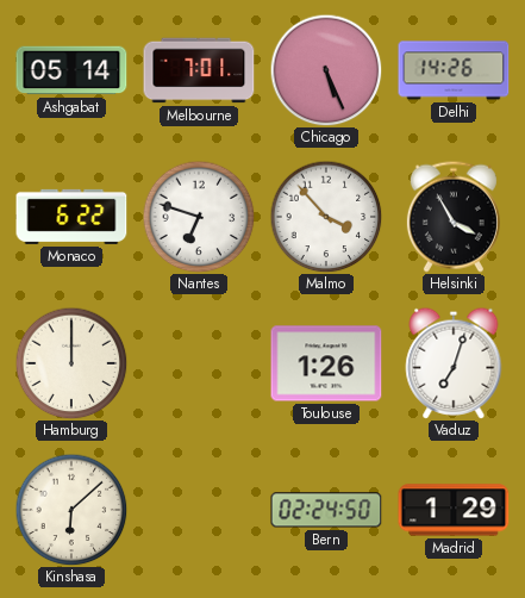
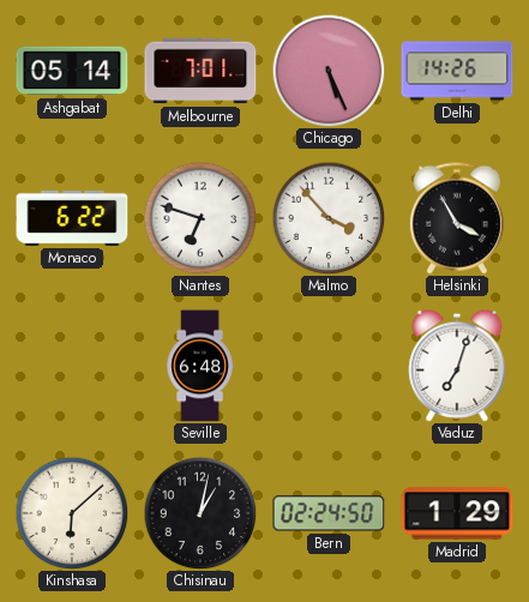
Hamburg: 12:00 -> none (71, 363)
Seville: none -> 6:48 (200, 366)
Toulouse: 1:26 -> none (326, 363)
Chisinau: none -> 1:02 (200, 513)
